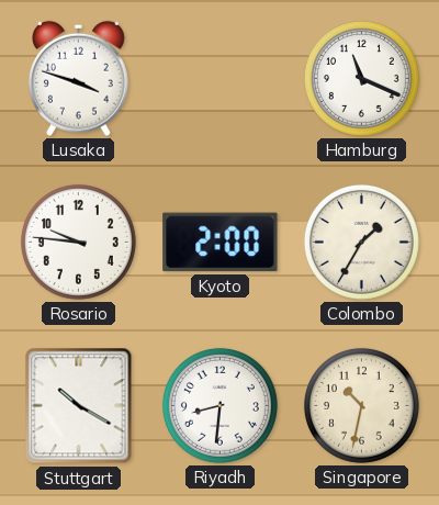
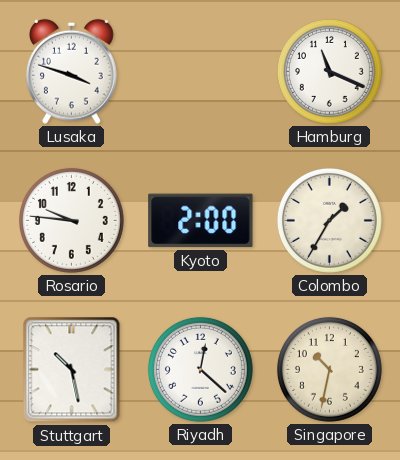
Stuttgart: 10:20 -> 10:28 (72, 370)
Riyadh: 8:31 -> 12:22 (200, 369)
